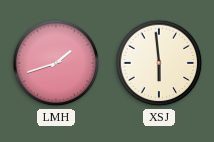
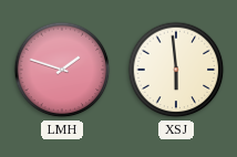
LMH: 1:42 -> 1:48 (62, 70)
